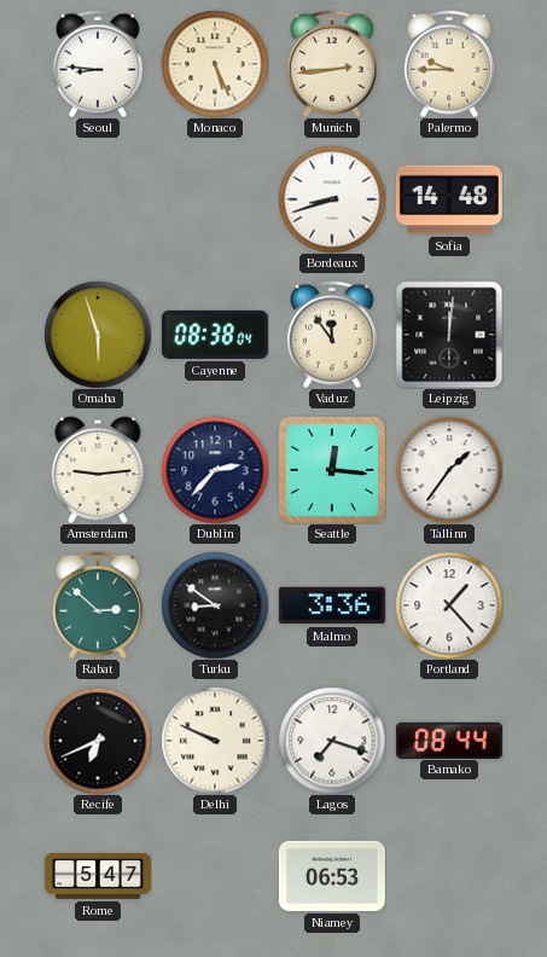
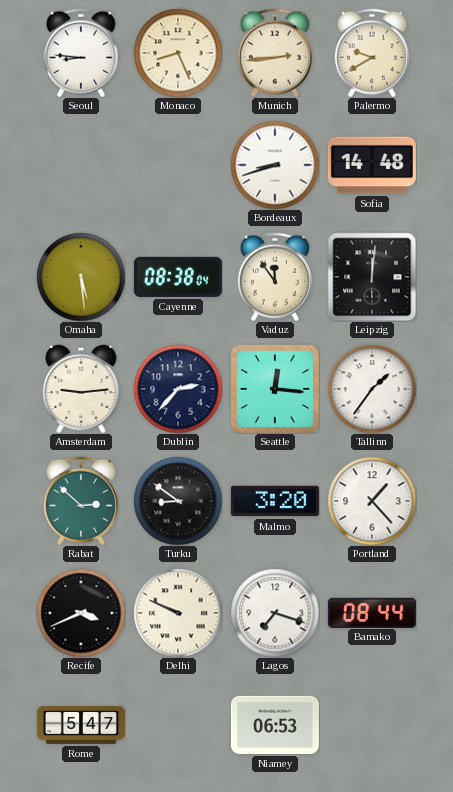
Monaco: 5:26 -> 8:26 (178, 53)
Palermo: 9:45 -> 9:40 (372, 53)
Omaha: 5:57 -> 5:29 (81, 277)
Malmo: 3:36 -> 3:20 (275, 501)
Recife: 6:41 -> 3:41 (81, 613)
